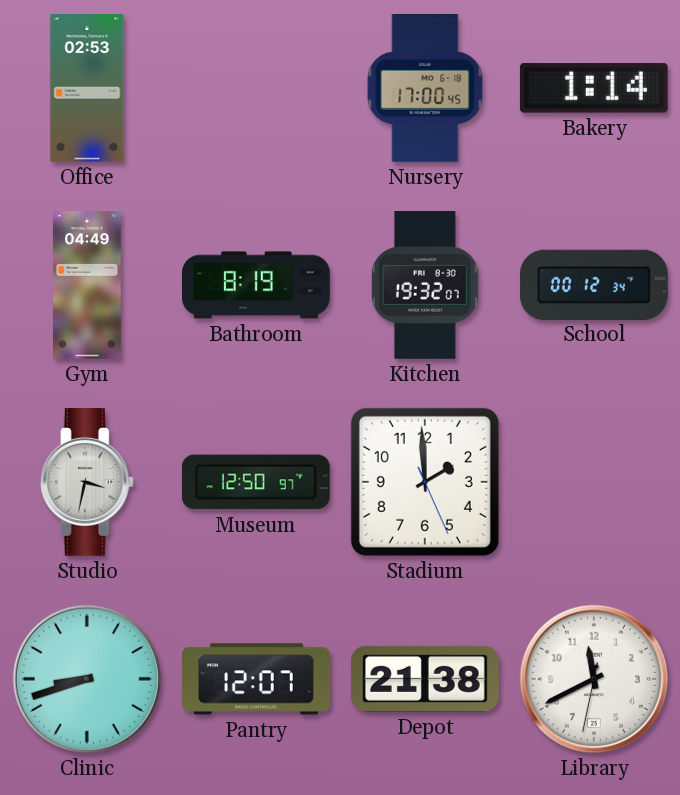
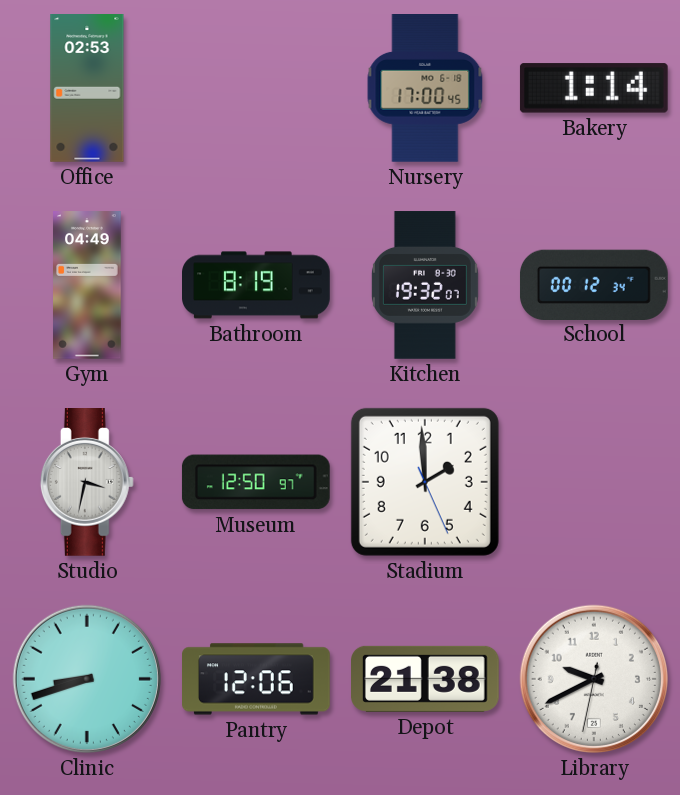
Pantry: 12:07 -> 12:06 (257, 679)
Library: 11:40 -> 9:40 (594, 679)
